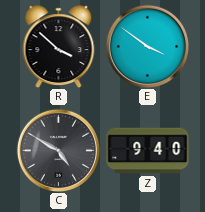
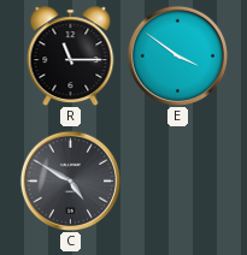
R: 3:52 -> 11:15 (71, 55)
Z: 9:40 -> none (148, 151)
